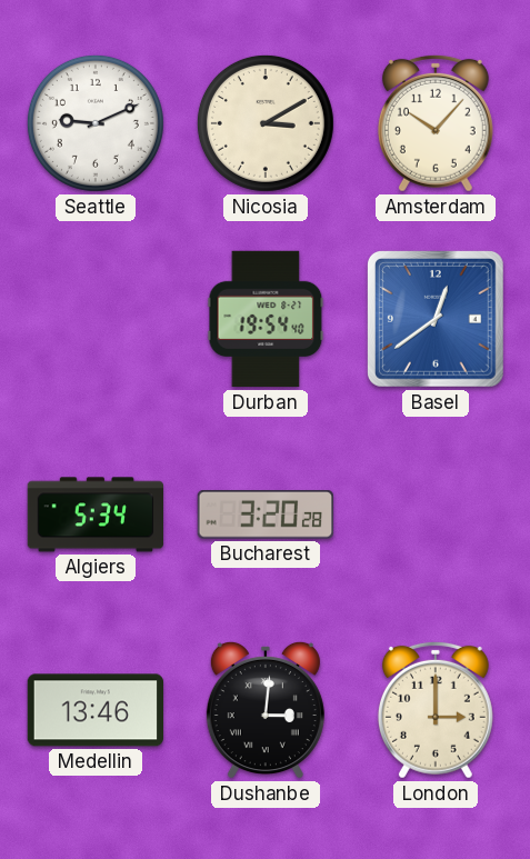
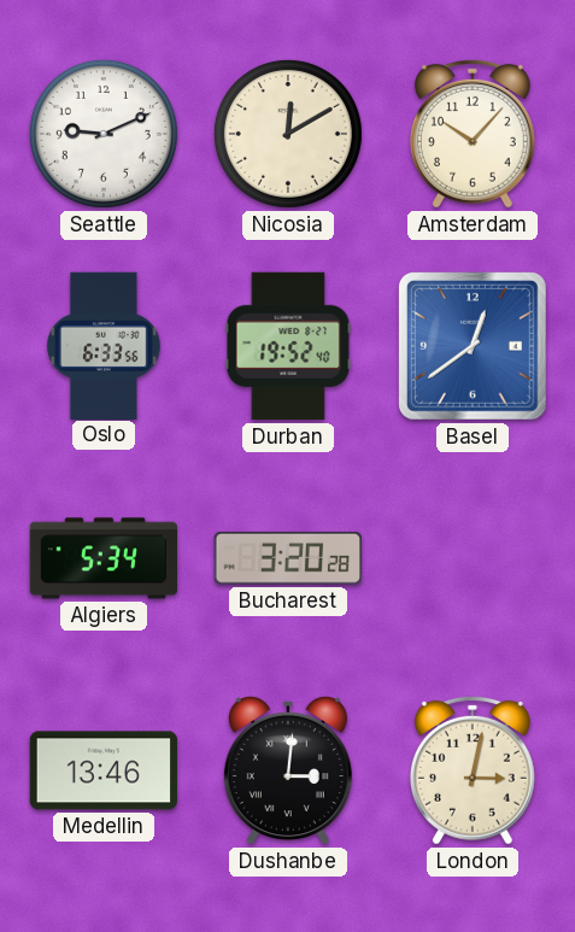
Nicosia: 3:10 -> 12:10 (288, 134)
Oslo: none -> 6:33 (104, 345)
Durban: 19:54 -> 19:52 (288, 346)
London: 3:00 -> 3:02 (473, 770)
